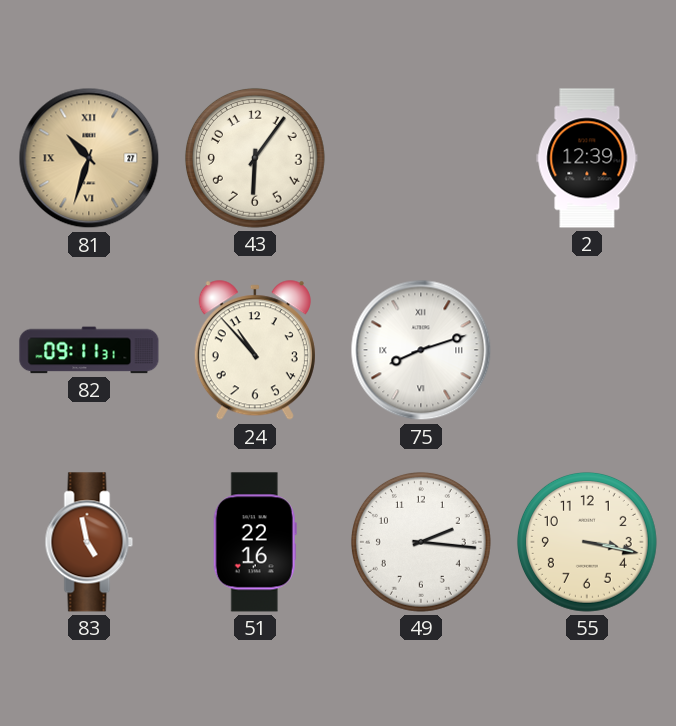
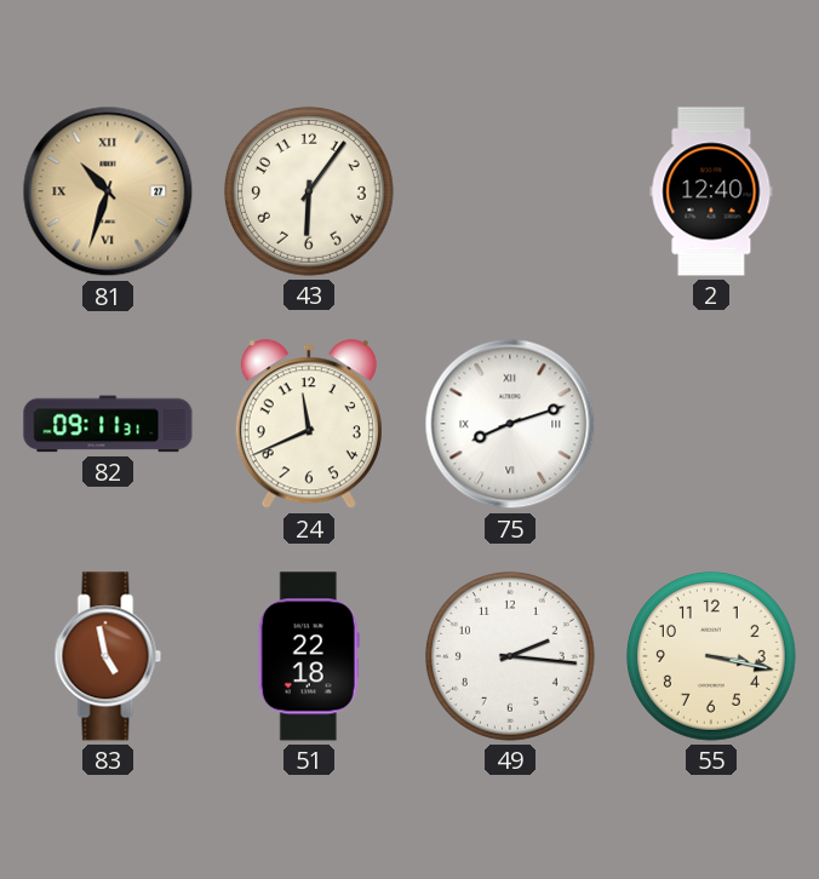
2: 12:39 -> 12:40 (711, 191)
24: 10:53 -> 11:41 (309, 425)
51: 22:16 -> 22:18 (309, 656)
